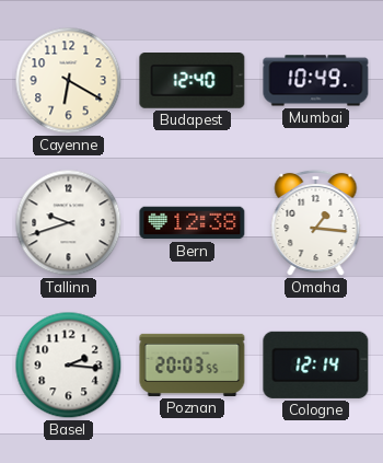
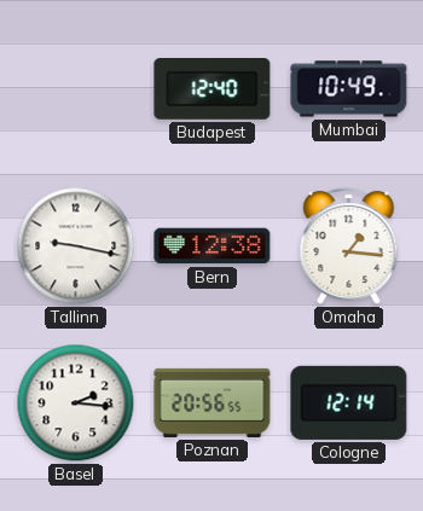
Cayenne: 6:20 -> none (69, 81)
Tallinn: 9:42 -> 9:17 (76, 246)
Poznan: 20:03 -> 20:56 (213, 402)
